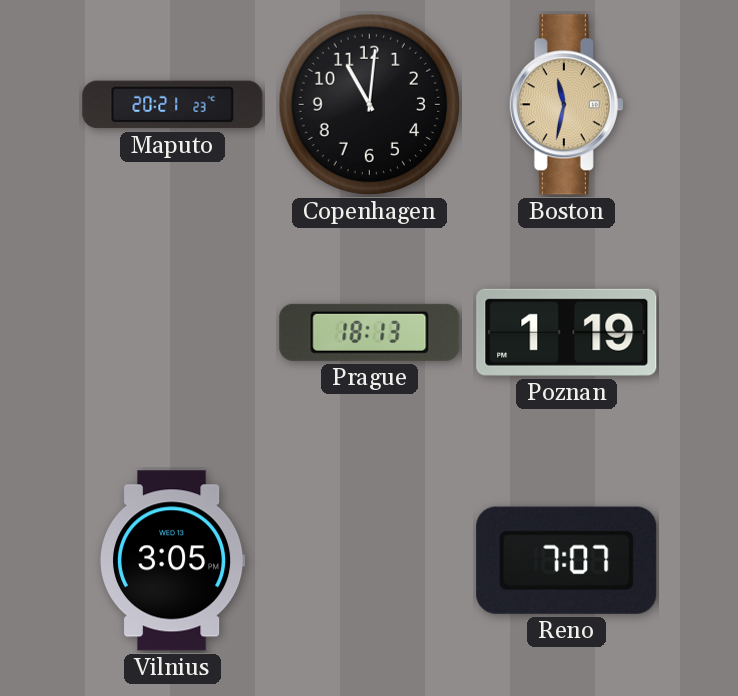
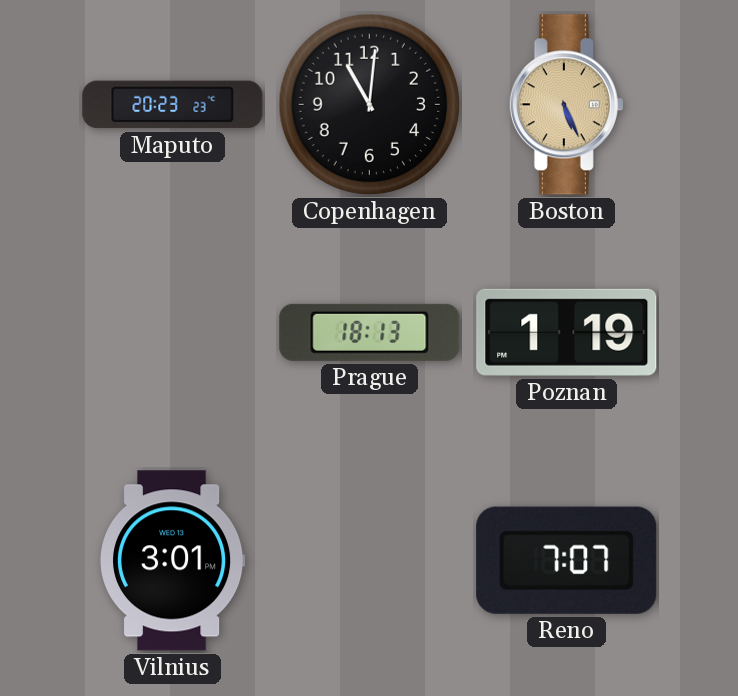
Maputo: 20:21 -> 20:23 (173, 105)
Boston: 11:32 -> 5:26 (566, 105)
Vilnius: 3:05 -> 3:01 (173, 561)
